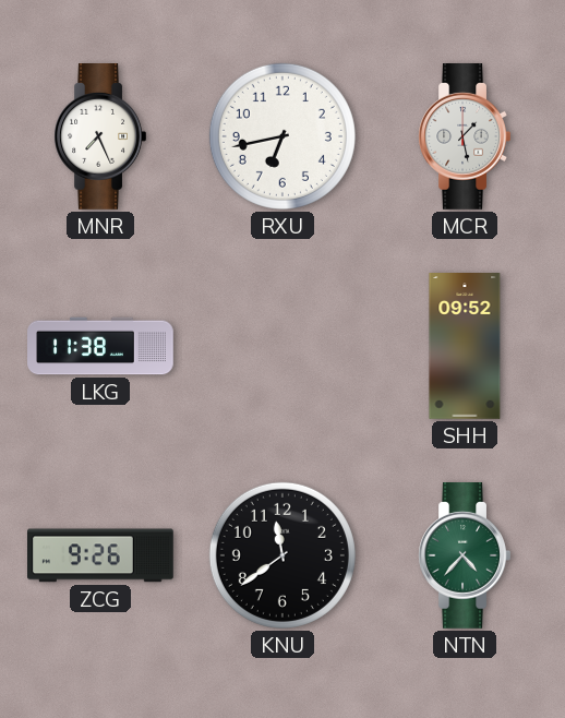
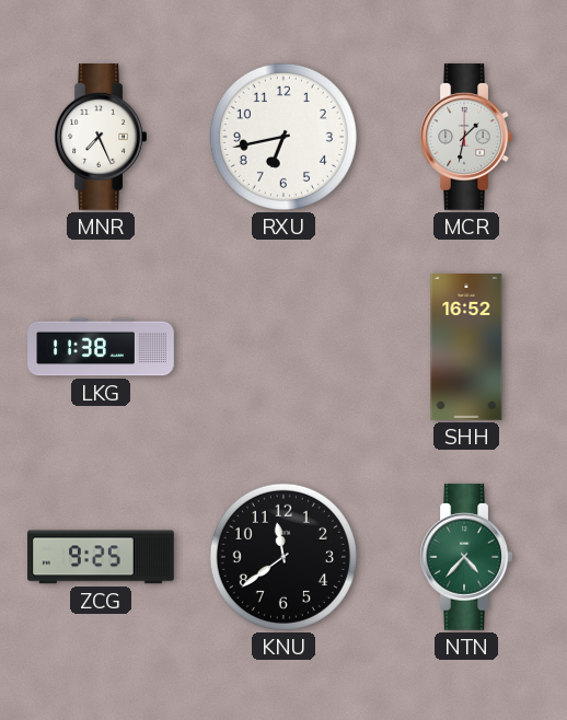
MCR: 1:28 -> 1:32 (466, 138)
SHH: 09:52 -> 16:52 (466, 348)
ZCG: 9:26 -> 9:25 (102, 557)
